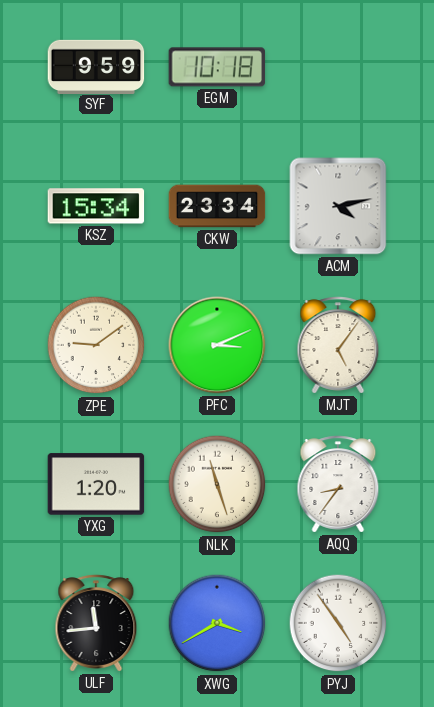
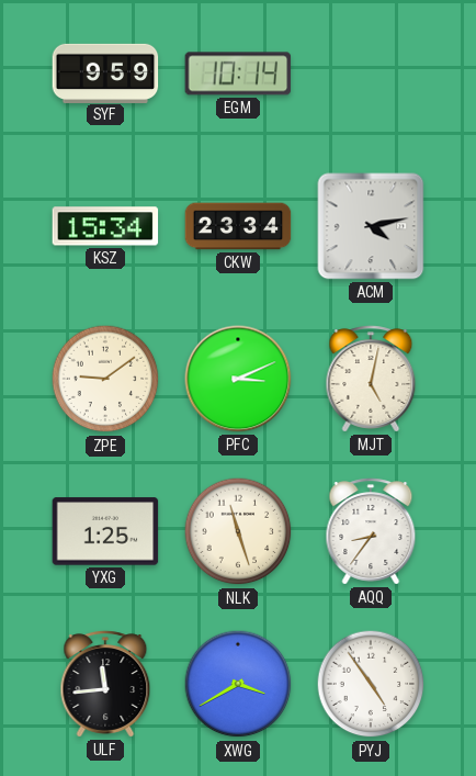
EGM: 10:18 -> 10:14 (238, 74)
MJT: 5:06 -> 5:02 (371, 379)
YXG: 1:20 -> 1:25 (105, 531)
